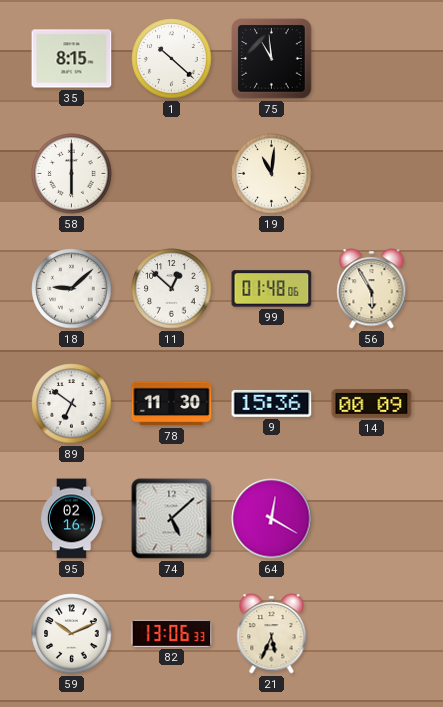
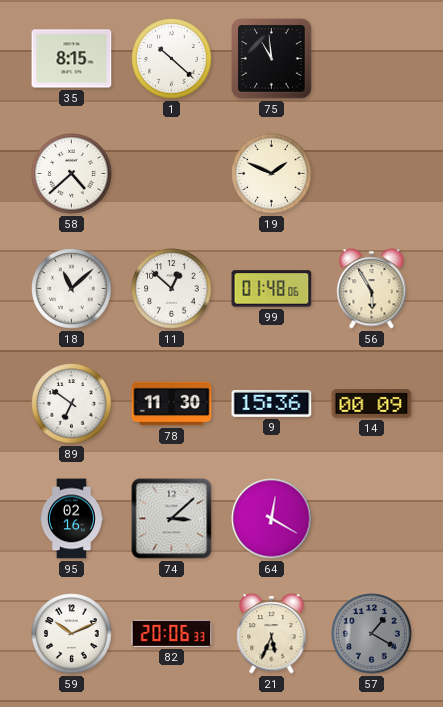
58: 6:00 -> 4:38 (72, 174)
19: 11:01 -> 1:49 (272, 174)
18: 9:08 -> 11:08 (72, 289)
74: 5:08 -> 3:08 (172, 519)
82: 13:06 -> 20:06 (172, 633)
57: none -> 1:20 (372, 634)
